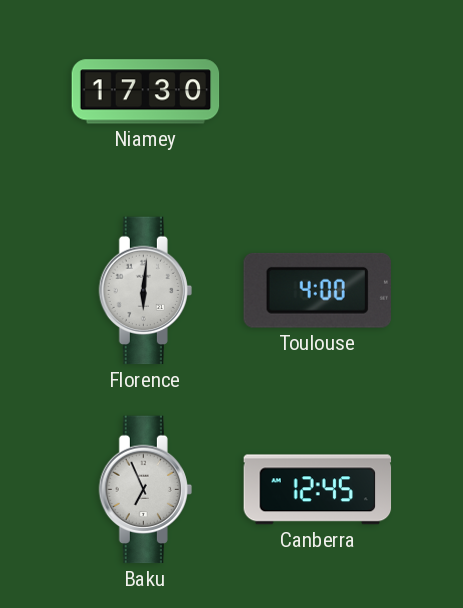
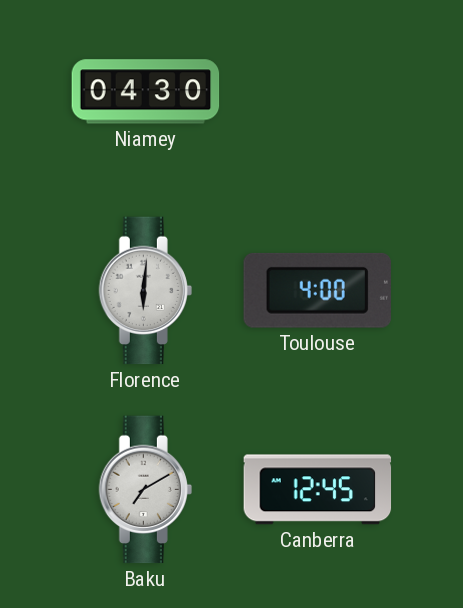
Niamey: 17:30 -> 04:30 (146, 92)
Baku: 6:56 -> 7:10 (145, 490)
